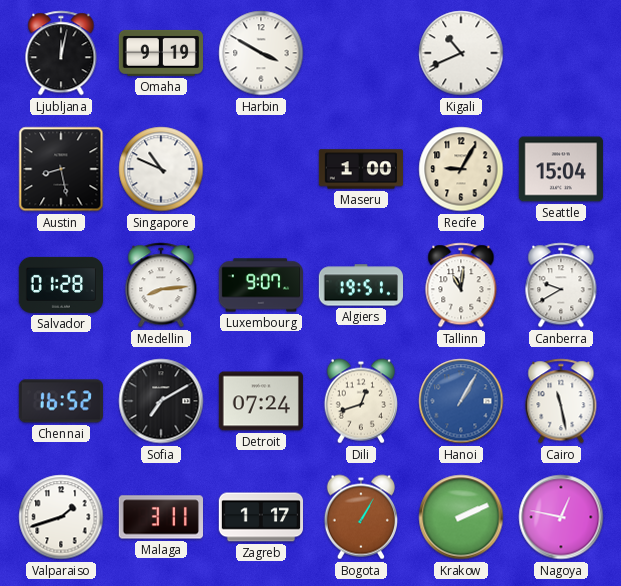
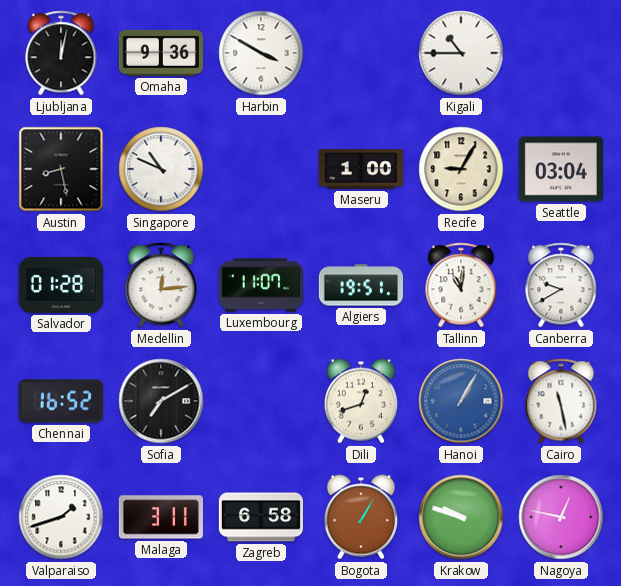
Omaha: 9:19 -> 9:36 (161, 53)
Kigali: 10:41 -> 10:45 (461, 53)
Seattle: 15:04 -> 03:04 (561, 169)
Medellin: 8:14 -> 12:14 (161, 285)
Luxembourg: 9:07 -> 11:07 (260, 285)
Detroit: 07:24 -> none (261, 401)
Zagreb: 1:17 -> 6:58 (260, 517)
Krakow: 2:11 -> 9:48 (461, 517)
